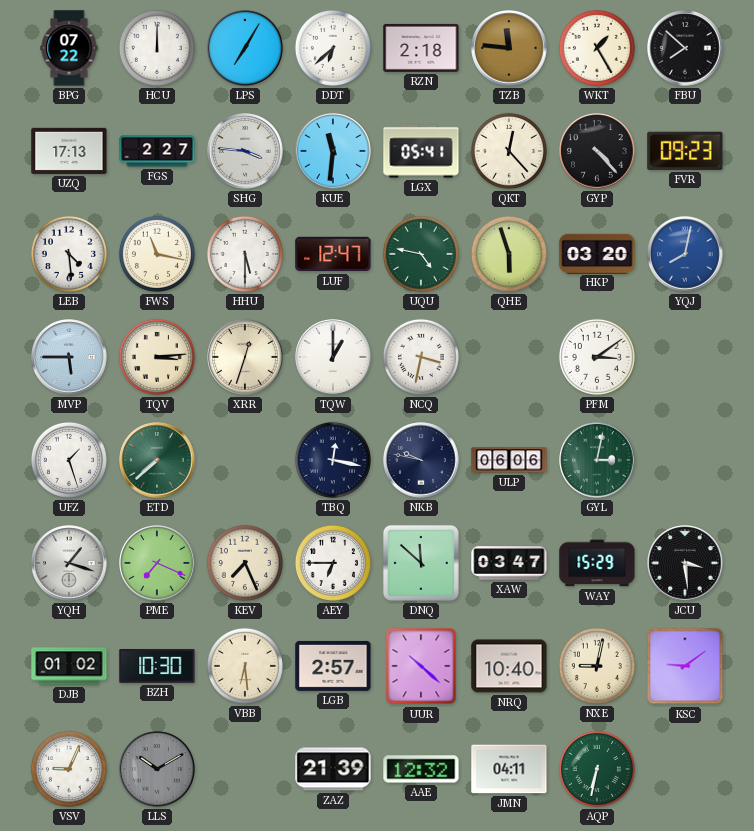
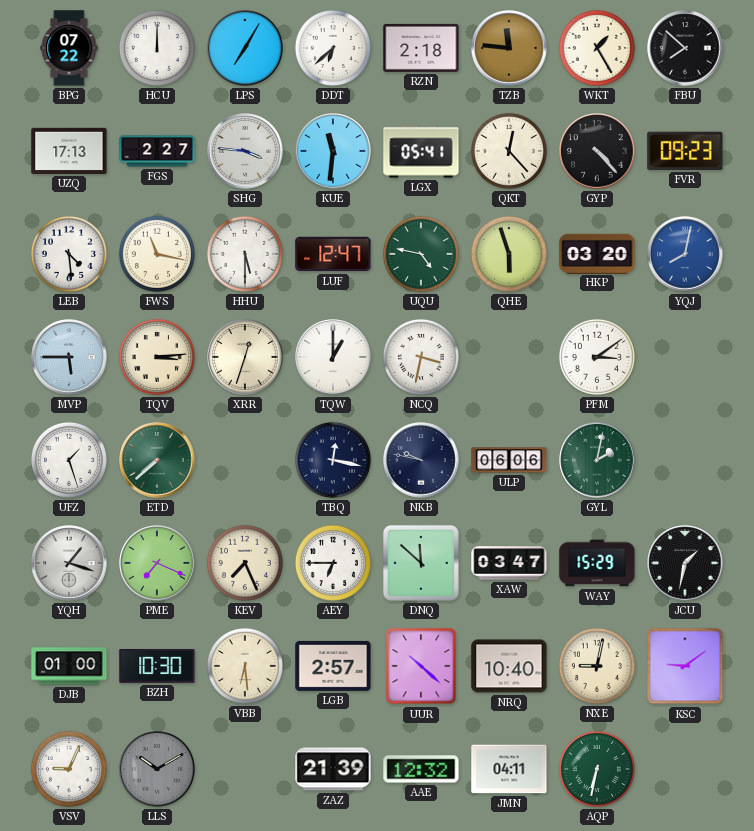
GYL: 3:02 -> 2:02 (597, 460)
JCU: 3:29 -> 1:32 (685, 563)
DJB: 01:02 -> 01:00 (69, 666)
